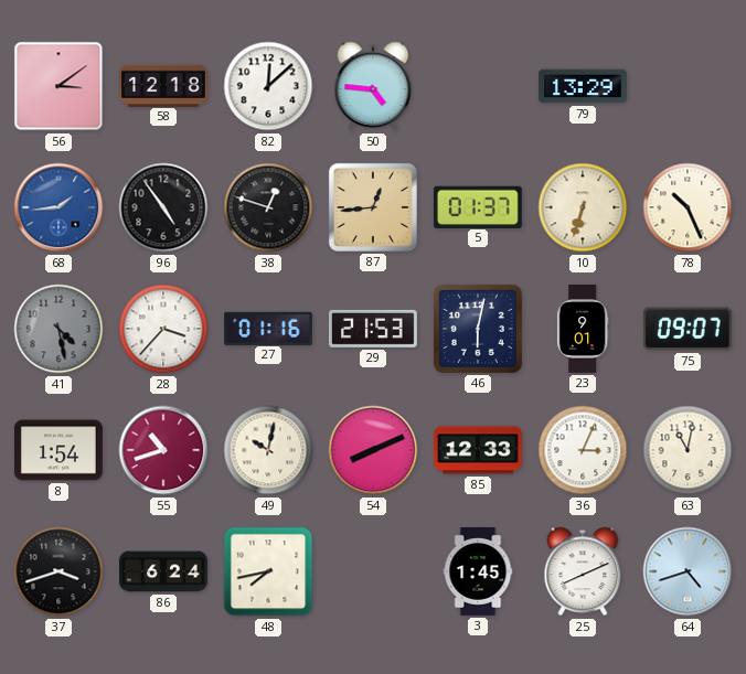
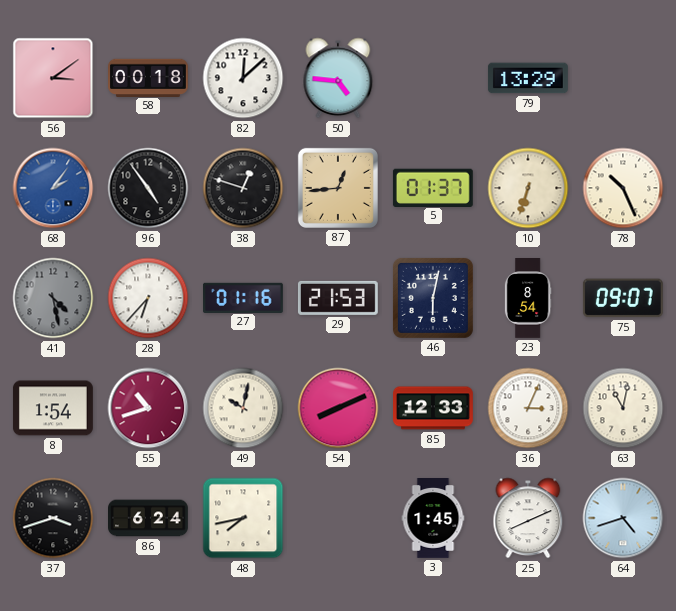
58: 12:18 -> 00:18 (149, 77)
68: 1:44 -> 2:06 (53, 188)
28: 3:37 -> 6:37 (148, 298)
23: 9:01 -> 8:54 (528, 299)
